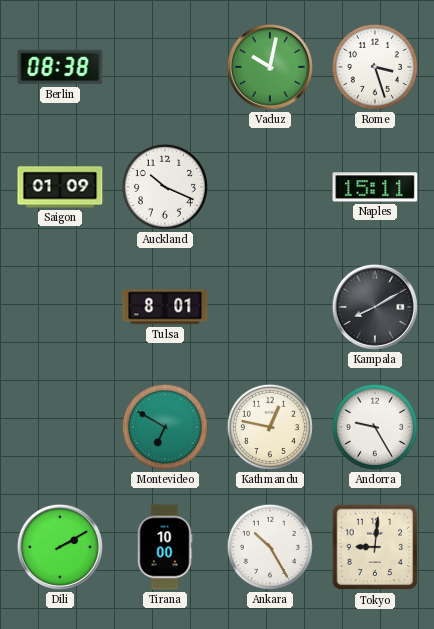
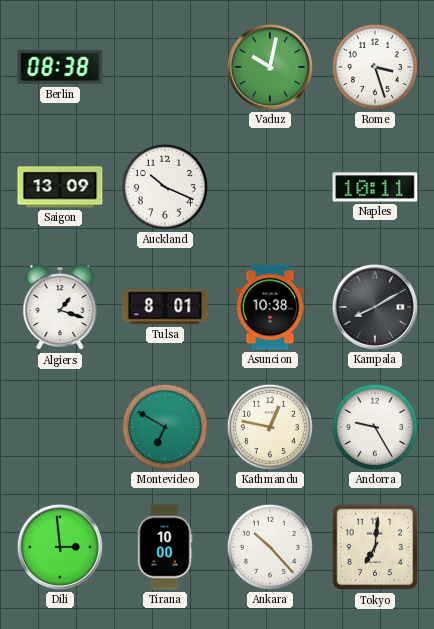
Saigon: 01:09 -> 13:09 (60, 187)
Naples: 15:11 -> 10:11 (375, 187)
Algiers: none -> 1:18 (60, 308)
Asuncion: none -> 10:38 (270, 307)
Dili: 2:10 -> 2:59 (60, 547)
Ankara: 10:25 -> 10:23 (270, 547)
Tokyo: 9:01 -> 7:01 (375, 547)
